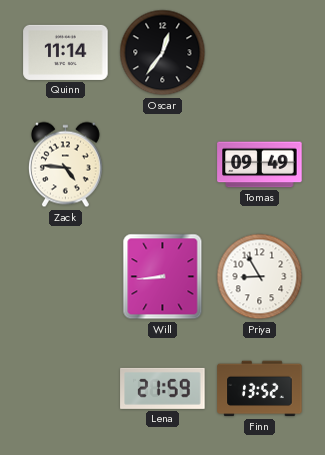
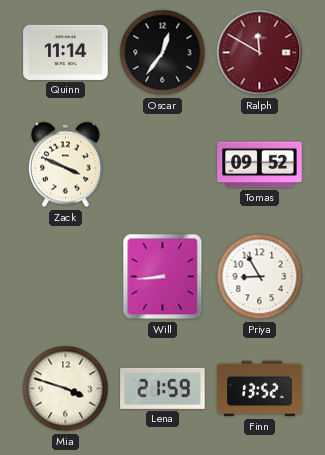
Ralph: none -> 11:50 (260, 53)
Zack: 4:46 -> 3:49 (65, 165)
Tomas: 09:49 -> 09:52 (260, 165)
Mia: none -> 3:48 (66, 389)
